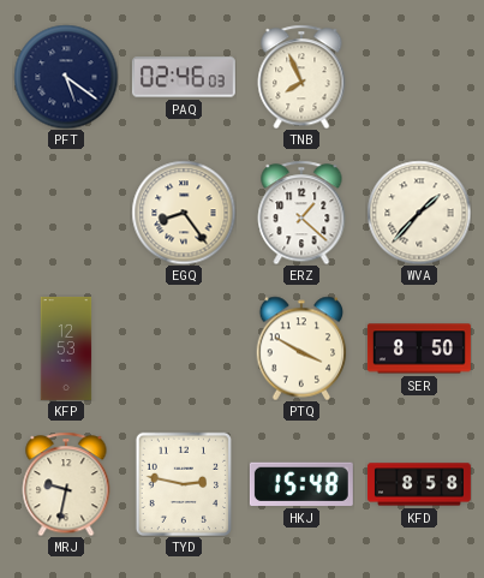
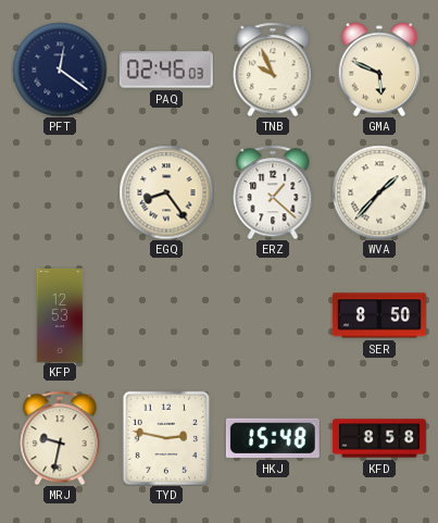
PFT: 5:21 -> 12:21 (60, 70)
TNB: 7:56 -> 9:56 (273, 70)
GMA: none -> 5:49 (379, 70)
PTQ: 3:50 -> none (301, 348)
